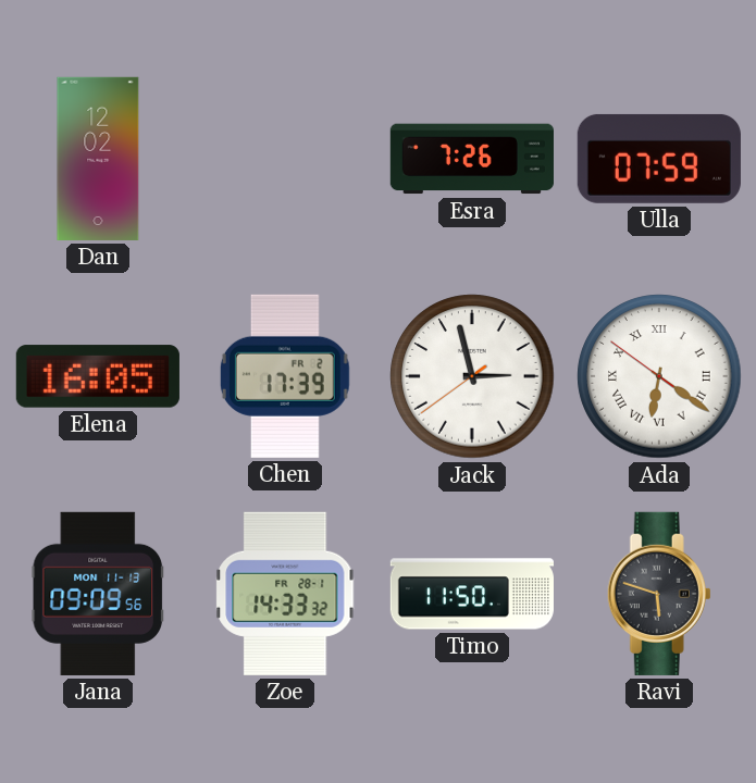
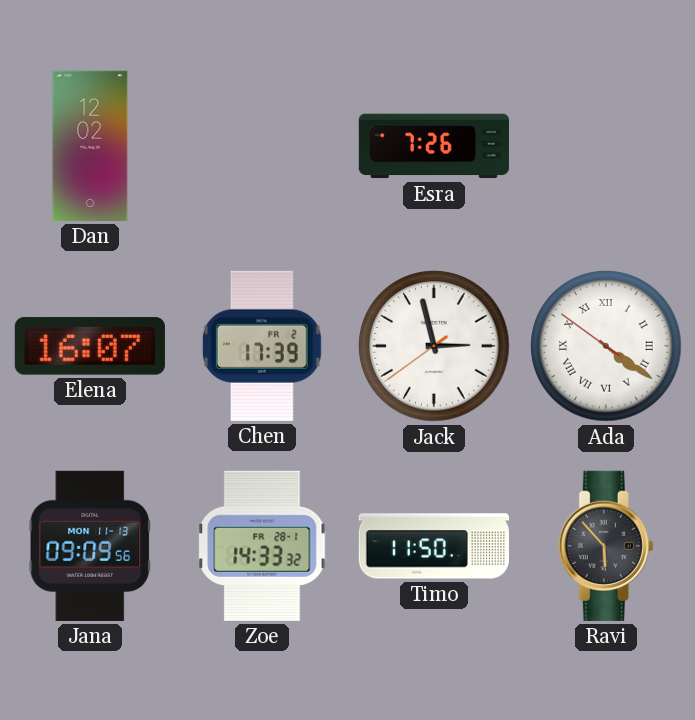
Ulla: 07:59 -> none (659, 159)
Elena: 16:05 -> 16:07 (90, 346)
Ada: 6:20 -> 4:20 (606, 346)
Ravi: 5:48 -> 5:53 (606, 546)
